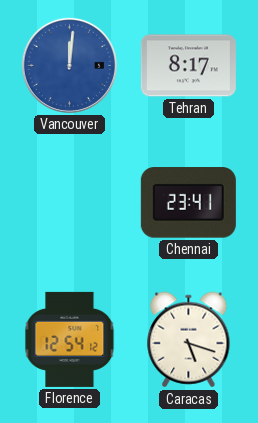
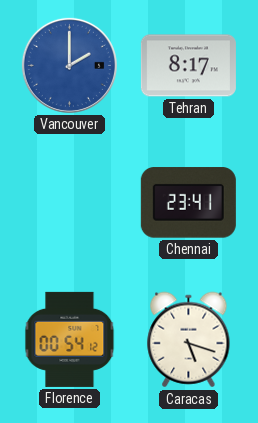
Vancouver: 12:01 -> 2:00 (69, 65)
Florence: 12:54 -> 00:54 (70, 339)
